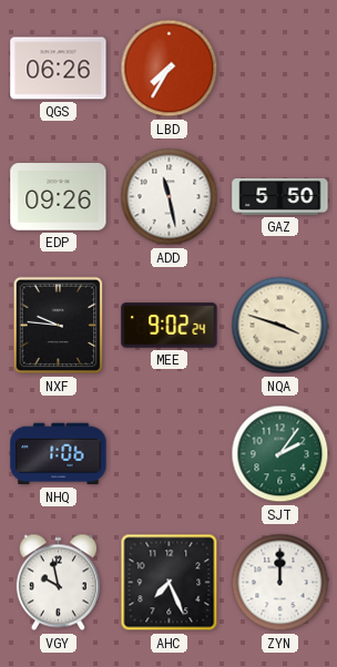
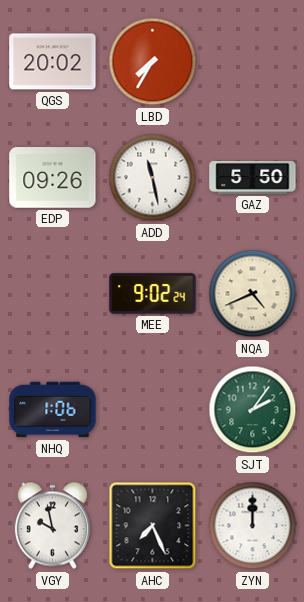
QGS: 06:26 -> 20:02 (53, 62)
NXF: 9:46 -> none (59, 326)
NQA: 3:48 -> 4:41 (253, 294)
